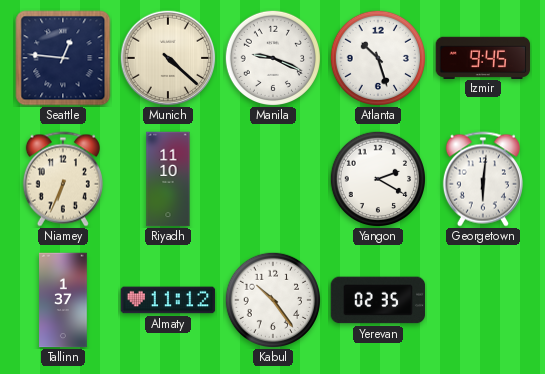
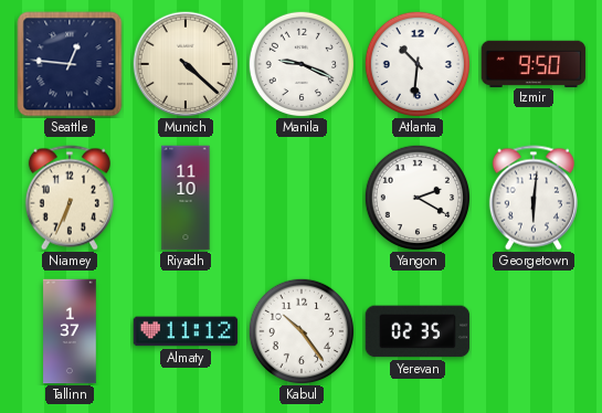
Atlanta: 10:27 -> 10:31 (416, 63)
Izmir: 9:45 -> 9:50 (534, 63)
